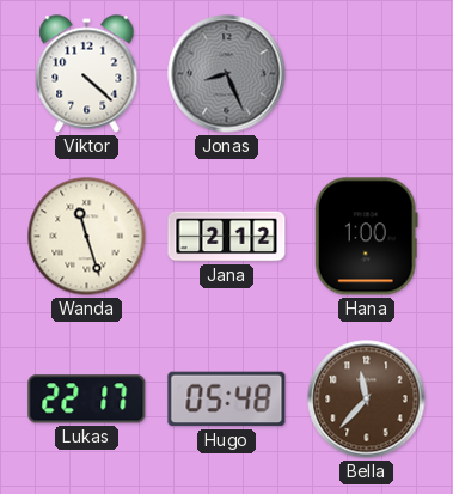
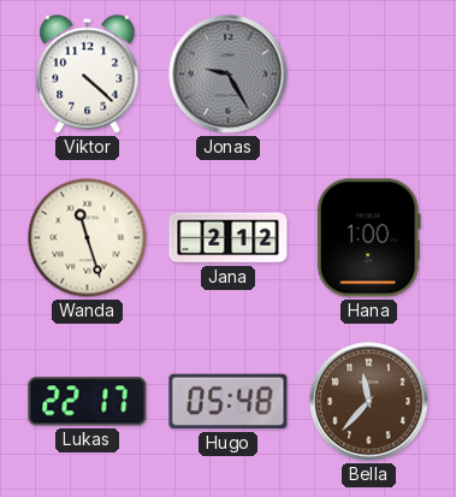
Jonas: 8:26 -> 9:25 (229, 75)
